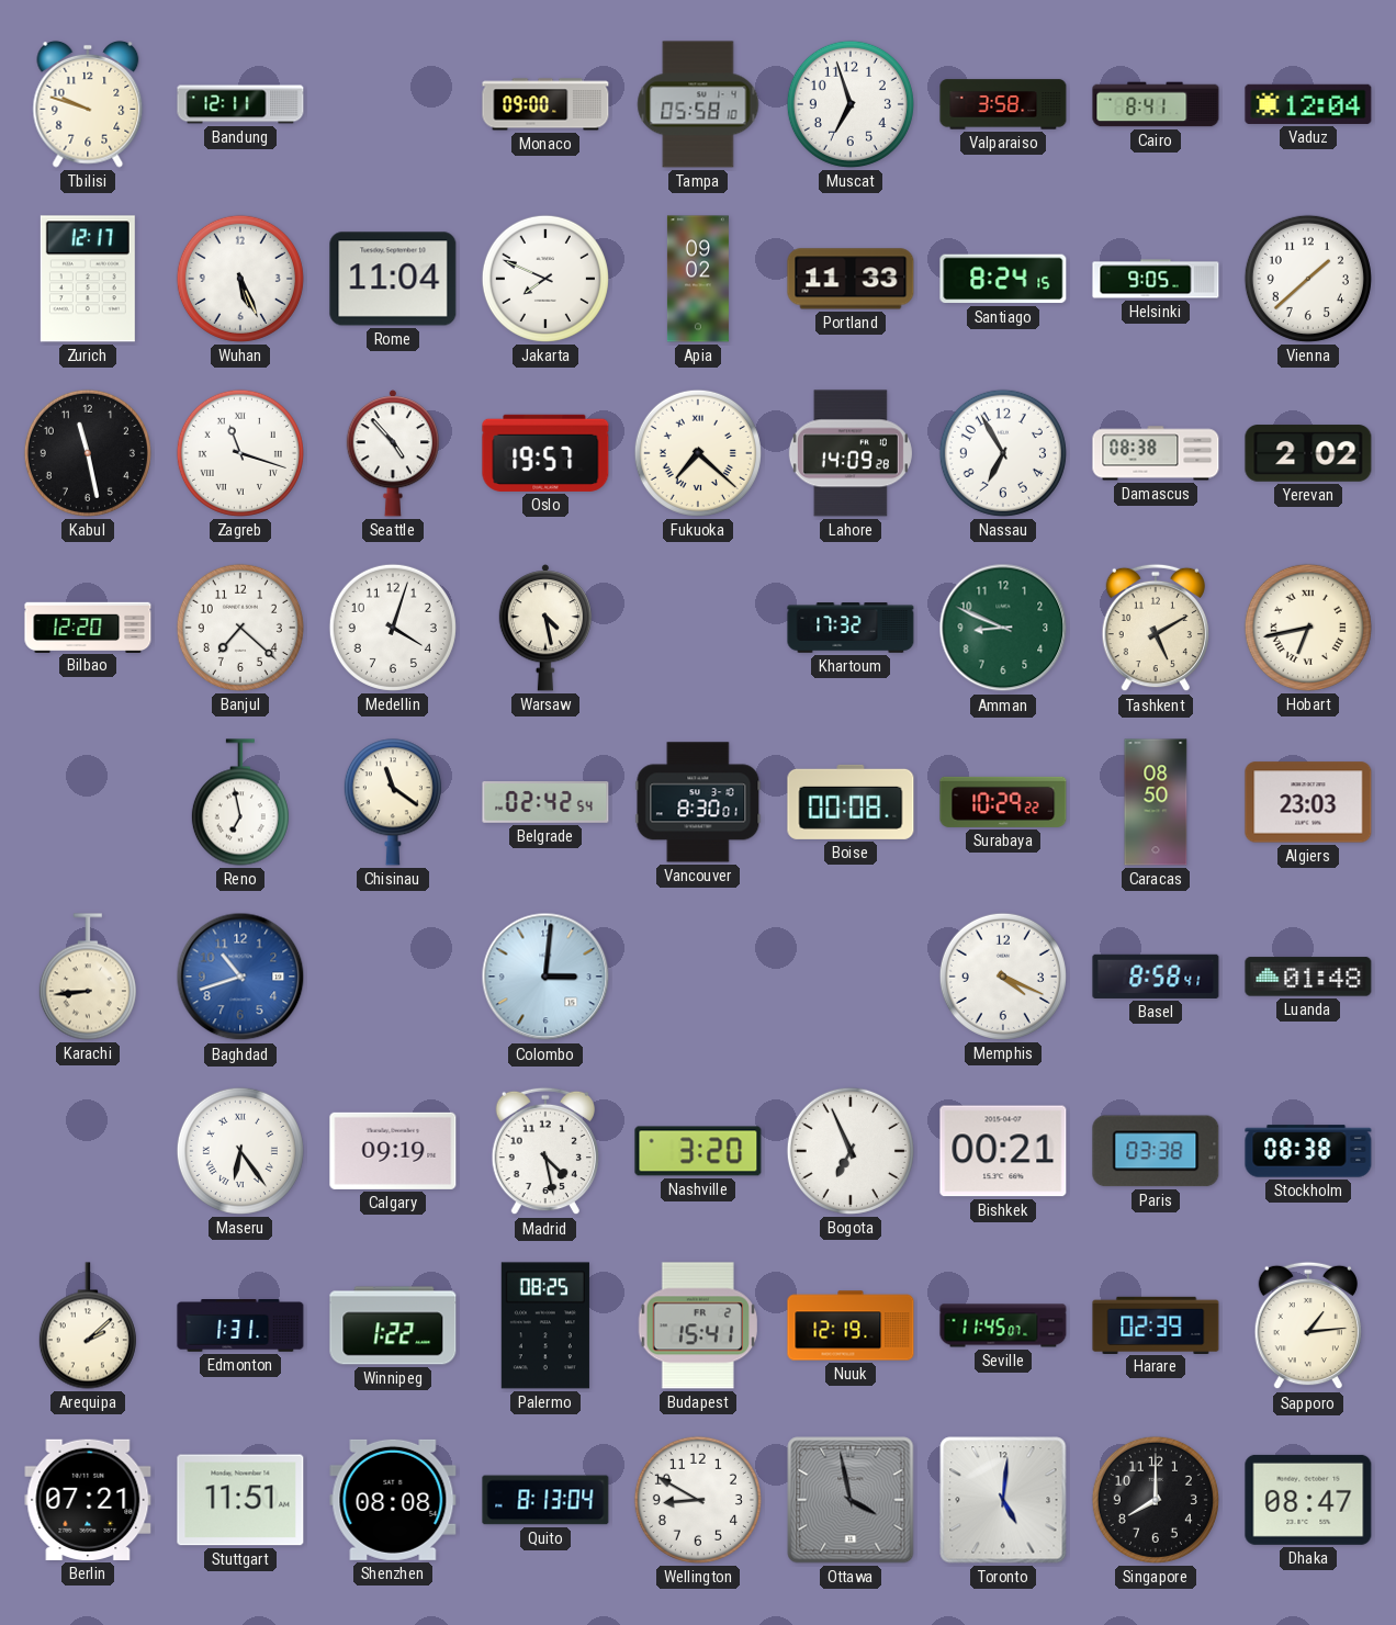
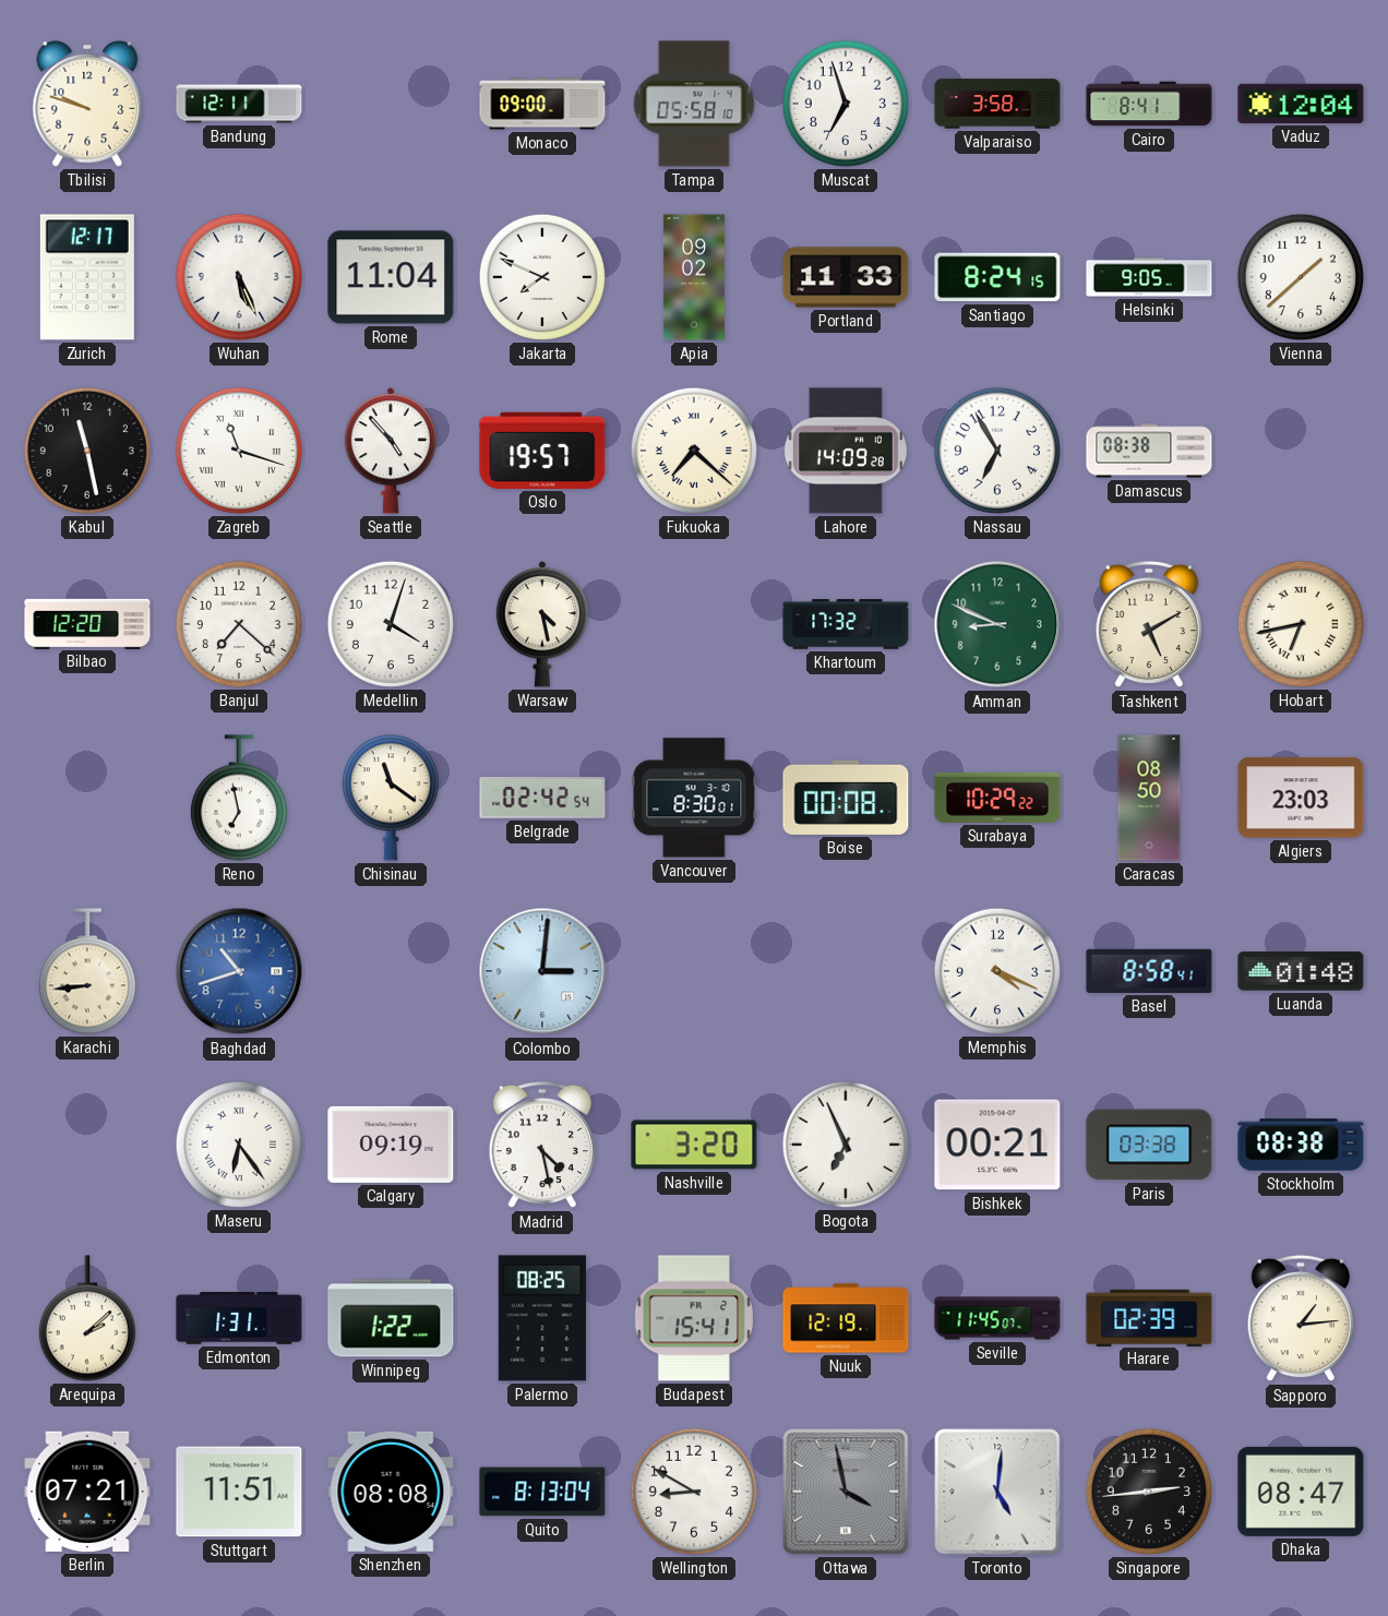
Yerevan: 2:02 -> none (1308, 453)
Singapore: 8:00 -> 2:44 (1149, 1492)
